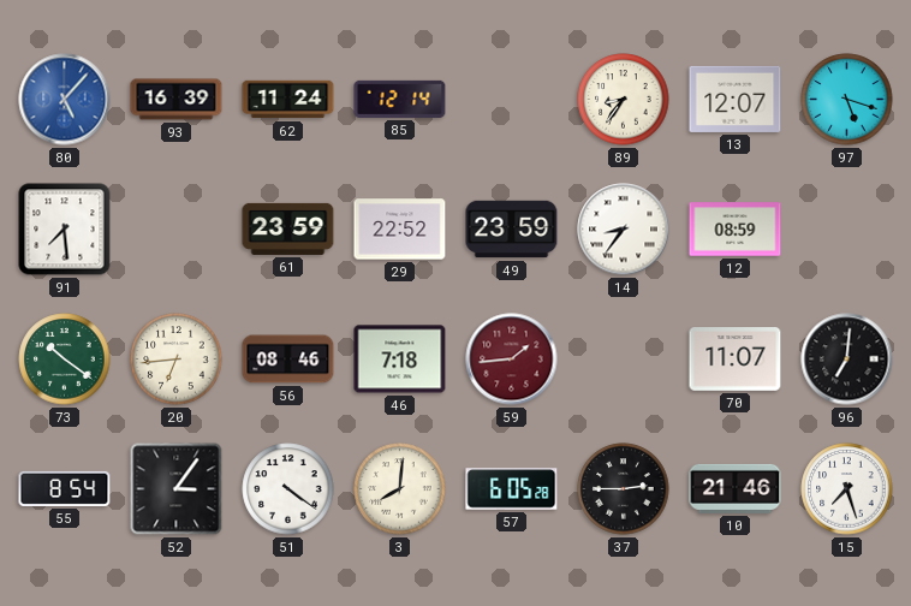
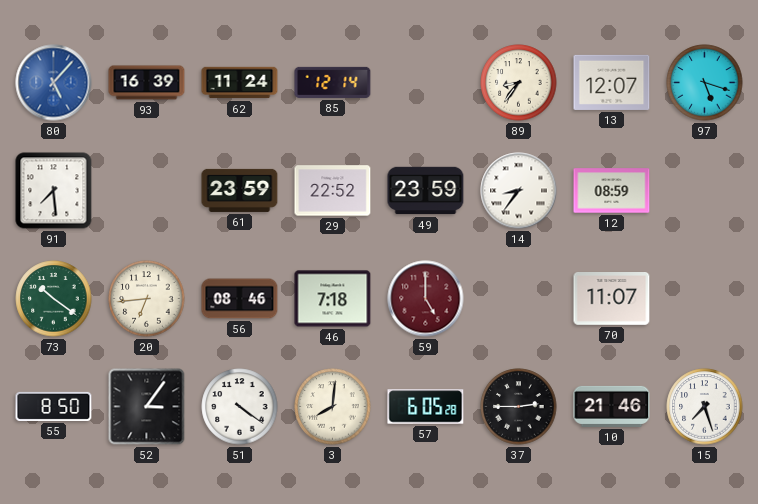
59: 1:44 -> 5:00 (426, 299)
96: 7:01 -> none (847, 360)
55: 8:54 -> 8:50 (54, 406)
